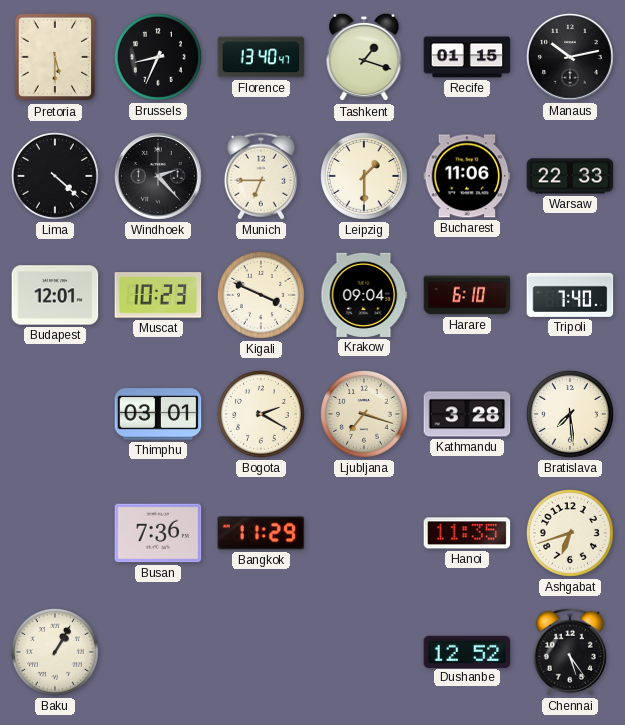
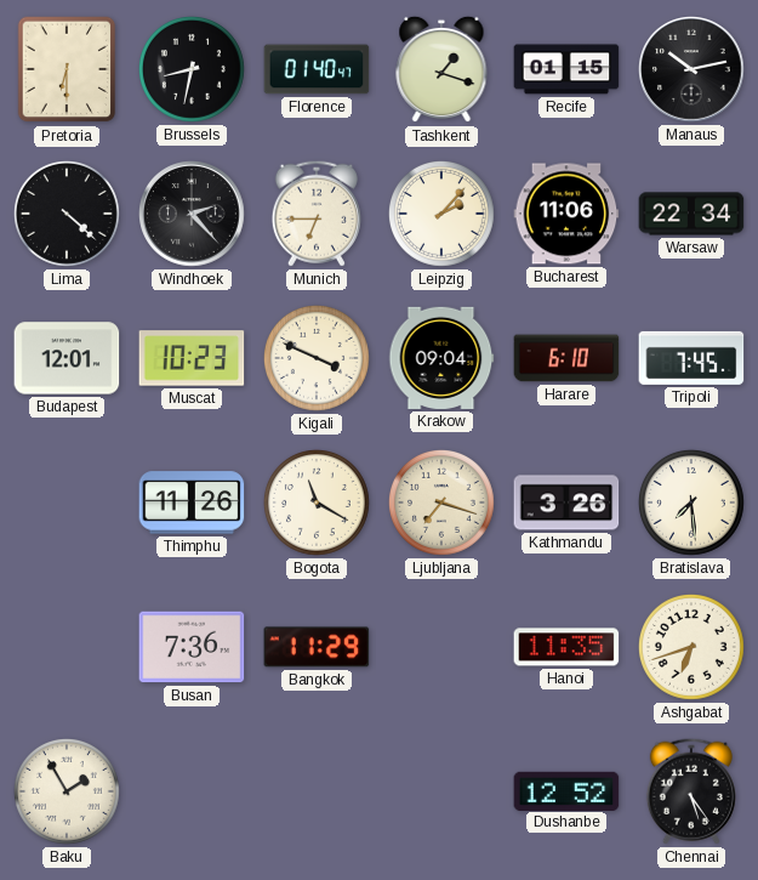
Pretoria: 5:30 -> 6:30 (67, 69)
Brussels: 8:34 -> 8:32 (193, 70)
Florence: 13:40 -> 01:40 (317, 69)
Leipzig: 1:30 -> 2:07 (443, 215)
Warsaw: 22:33 -> 22:34 (691, 214)
Tripoli: 7:40 -> 7:45 (691, 358)
Thimphu: 03:01 -> 11:26 (192, 503)
Bogota: 2:20 -> 11:20 (318, 504)
Kathmandu: 3:28 -> 3:26 (566, 503)
Baku: 1:05 -> 1:55 (68, 793)
